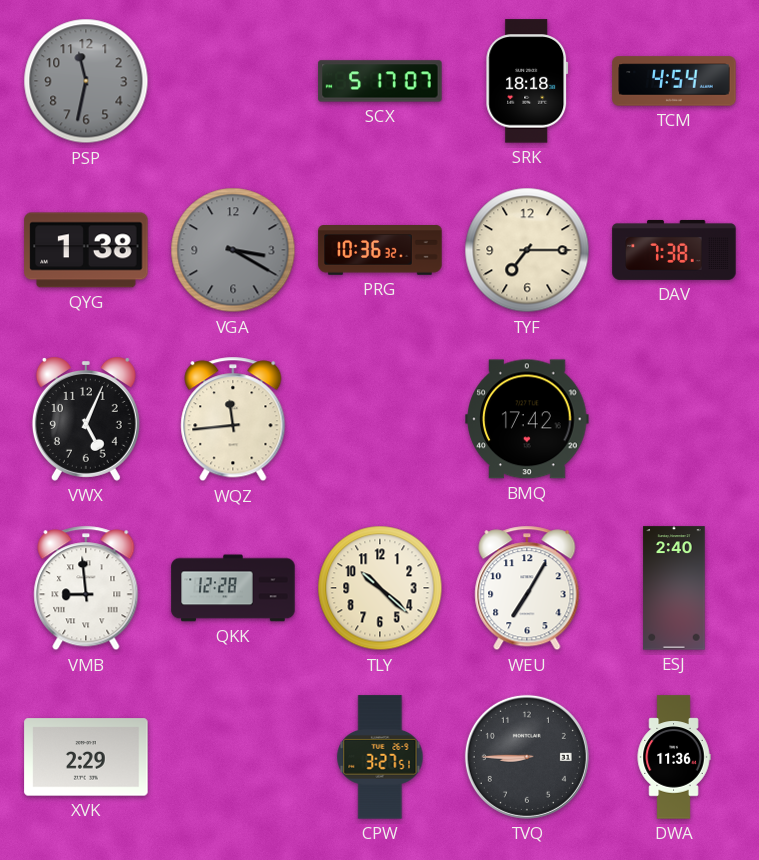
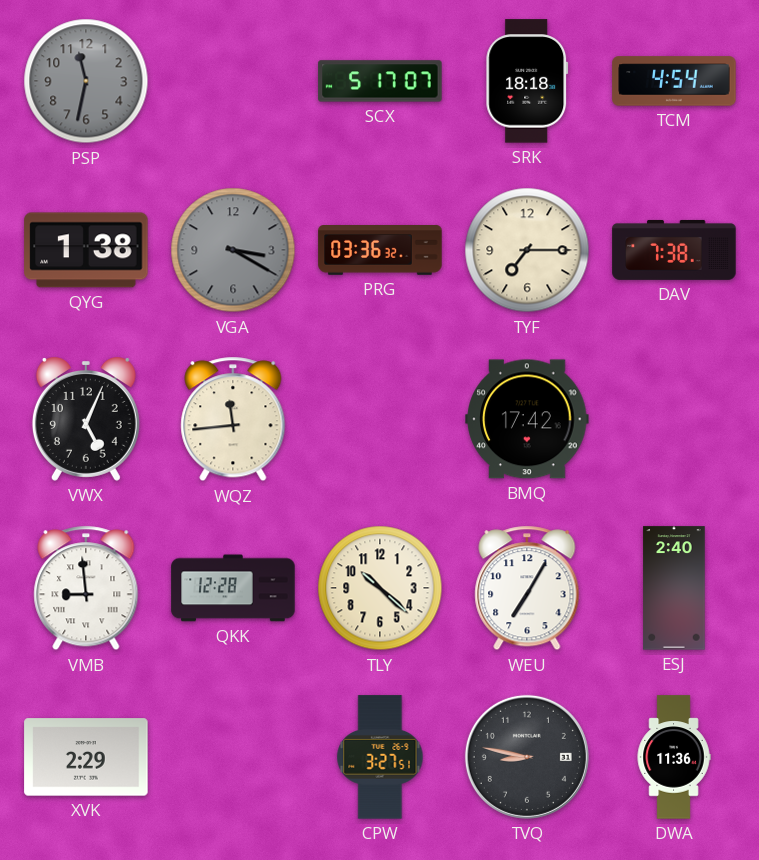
PRG: 10:36 -> 03:36 (380, 251)
TVQ: 8:45 -> 8:47 (527, 757)
